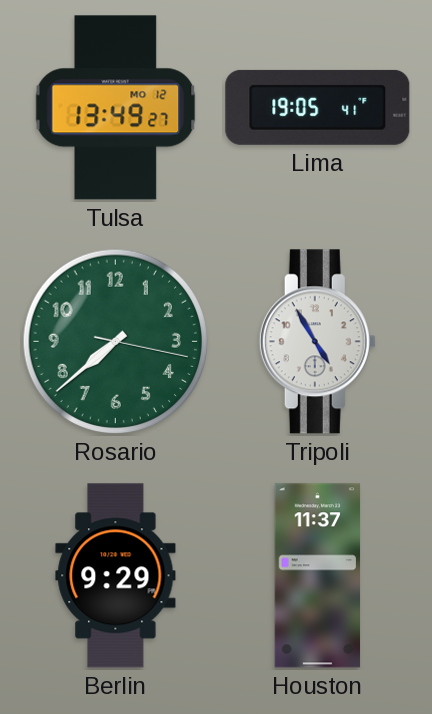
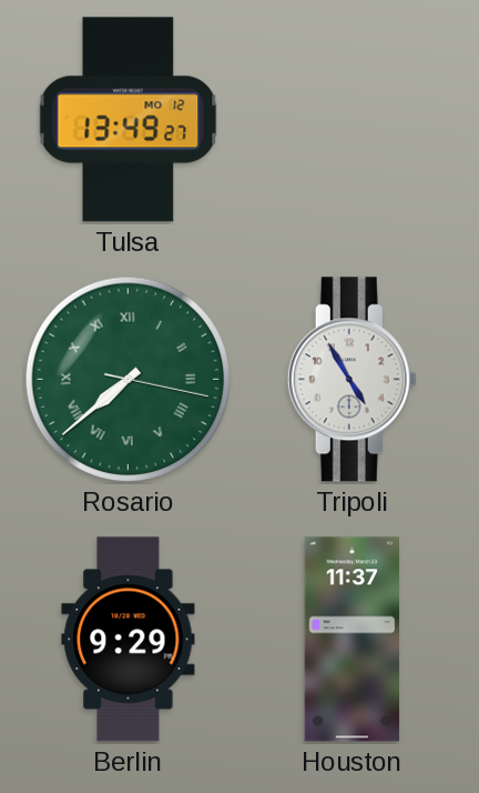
Lima: 19:05 -> none (318, 107)
Rosario numerals: Arabic -> Roman (129, 380)
